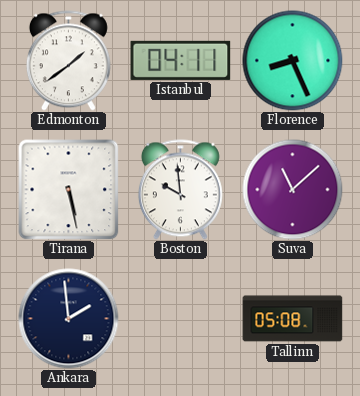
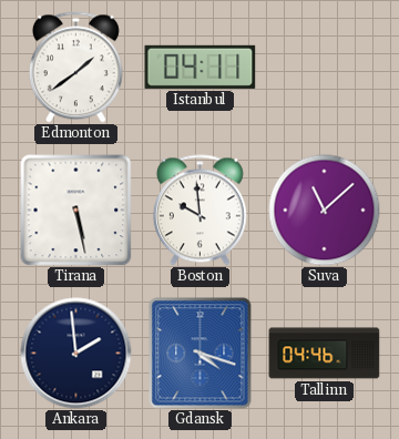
Florence: 8:26 -> none (293, 61)
Gdansk: none -> 4:18 (201, 354)
Tallinn: 05:08 -> 04:46 (325, 354)
